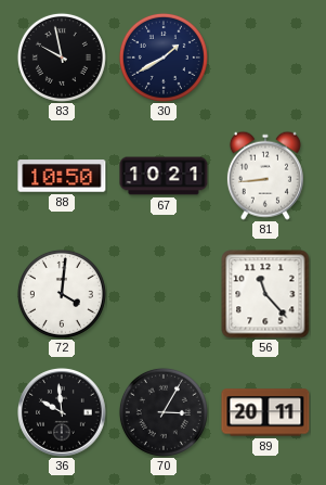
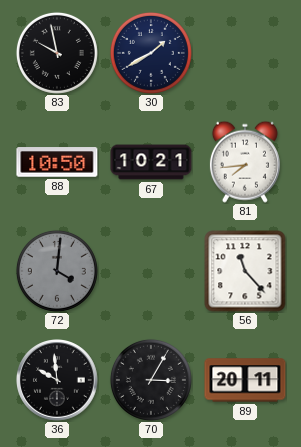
81: 8:44 -> 7:44 (245, 162)
72 dial: white -> grey (57, 271)
